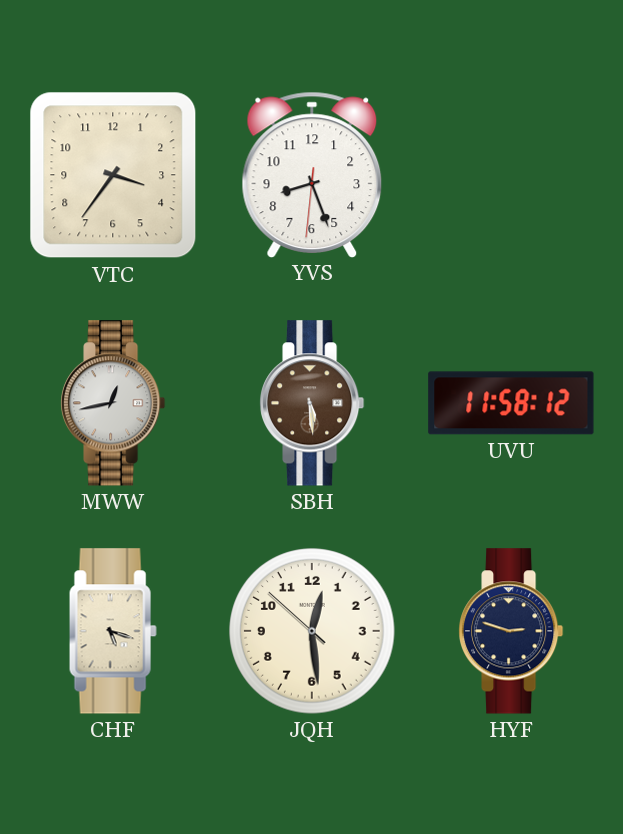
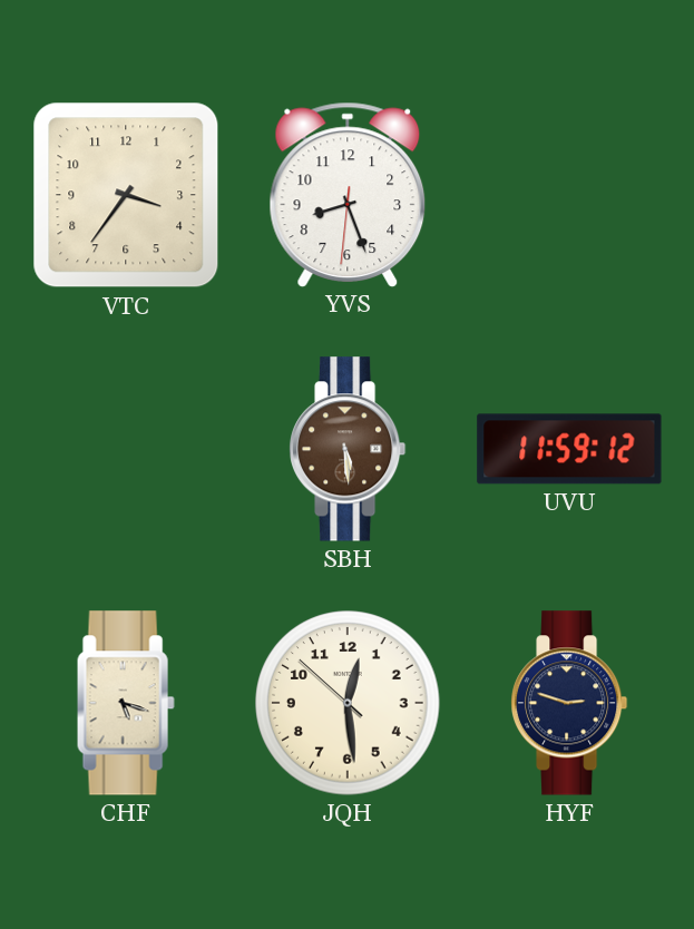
MWW: 12:43 -> none (114, 403)
UVU: 11:58 -> 11:59 (569, 449)
